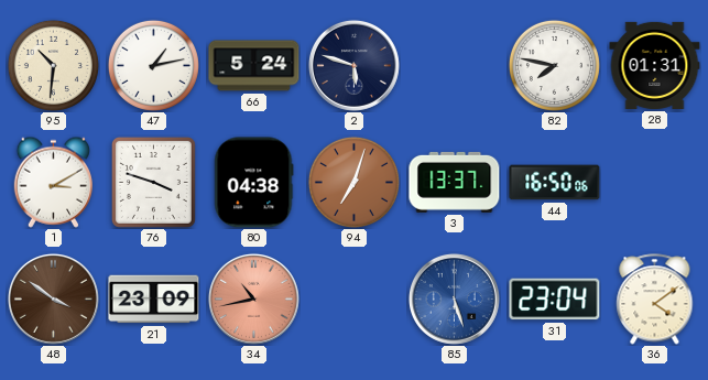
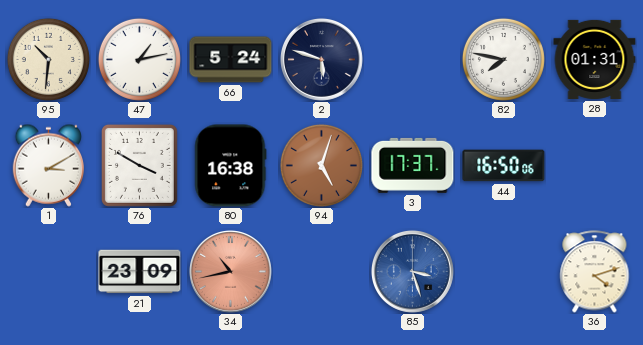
76: 3:48 -> 3:50 (139, 165)
80: 04:38 -> 16:38 (231, 166)
94: 7:03 -> 5:03 (321, 165)
3: 13:37 -> 17:37 (413, 165)
48: 3:51 -> none (53, 298)
85: 5:27 -> 3:27 (412, 271)
31: 23:04 -> none (555, 300)
36: 4:09 -> 4:12 (595, 272)
